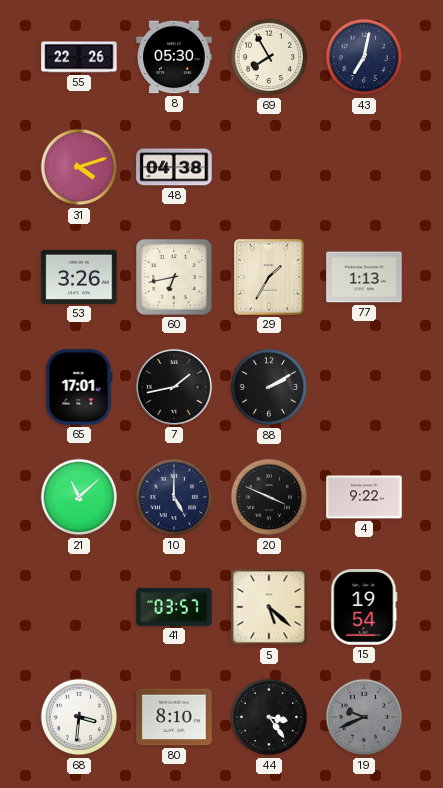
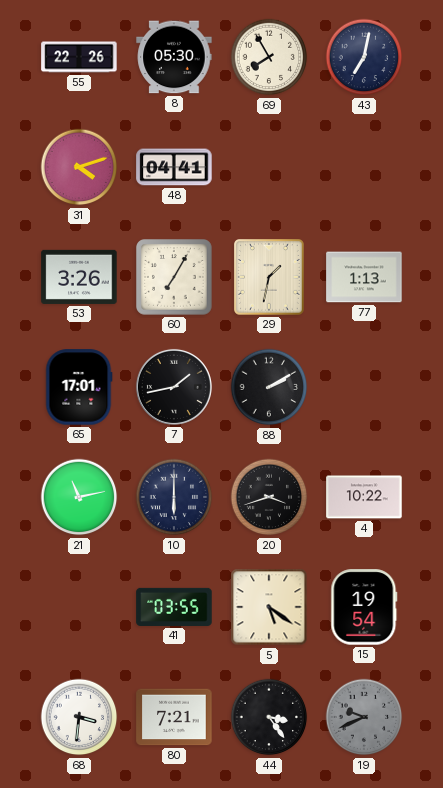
48: 04:38 -> 04:41 (174, 167)
60: 6:43 -> 7:05 (175, 278)
29: 1:35 -> 1:32 (270, 278)
21: 11:08 -> 11:13 (79, 497)
10: 5:00 -> 6:00 (174, 497)
20: 3:49 -> 3:42 (269, 497)
4: 9:22 -> 10:22 (364, 497)
41: 03:57 -> 03:55 (174, 607)
5: 5:22 -> 5:21 (269, 607)
80: 8:10 -> 7:21 (174, 717)
